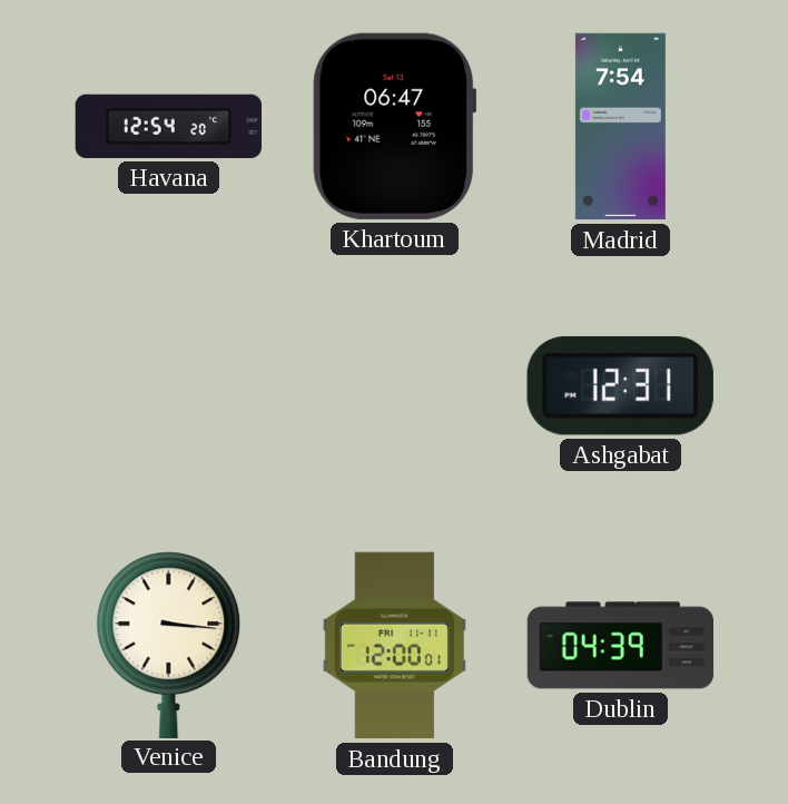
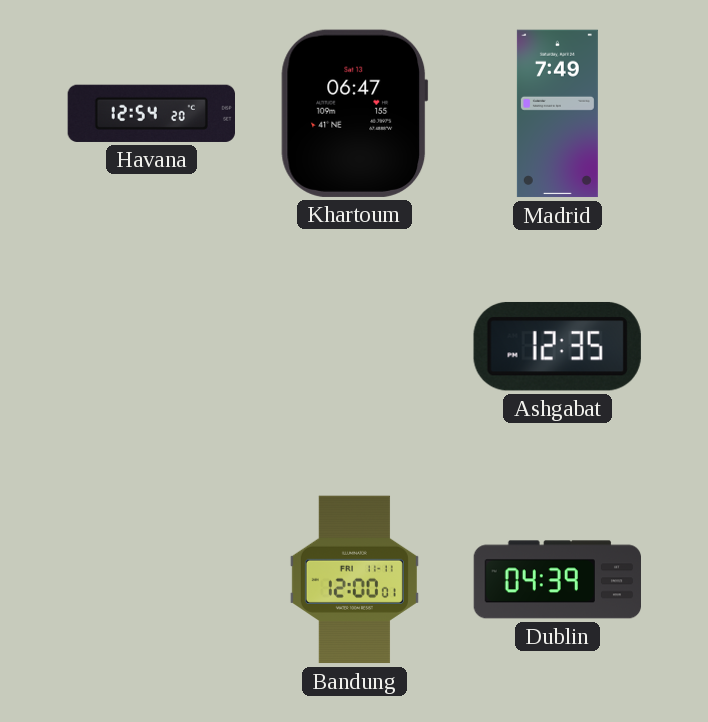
Madrid: 7:54 -> 7:49 (557, 114)
Ashgabat: 12:31 -> 12:35 (557, 346)
Venice: 3:16 -> none (169, 645)
